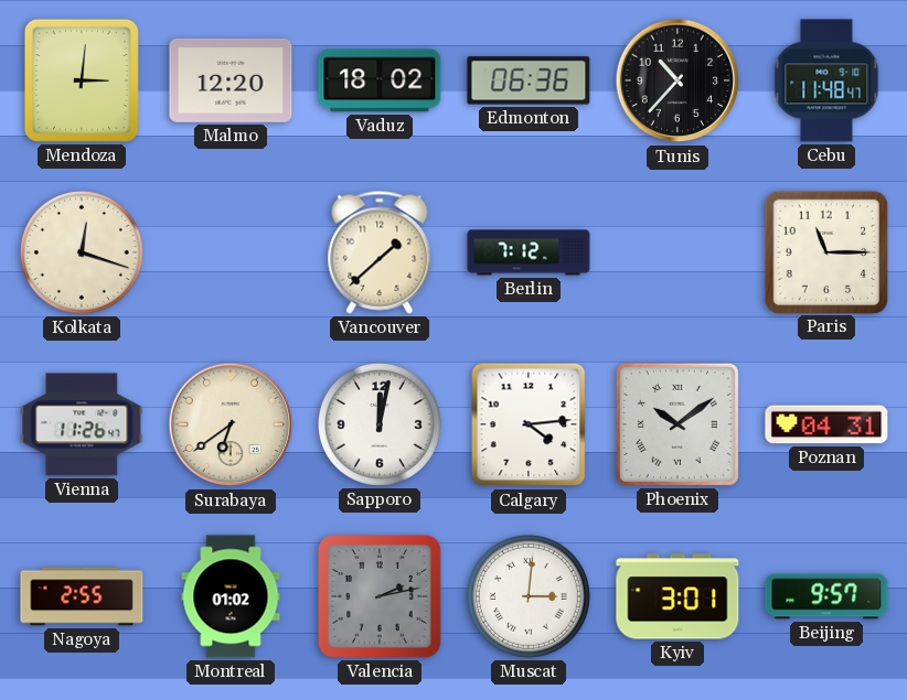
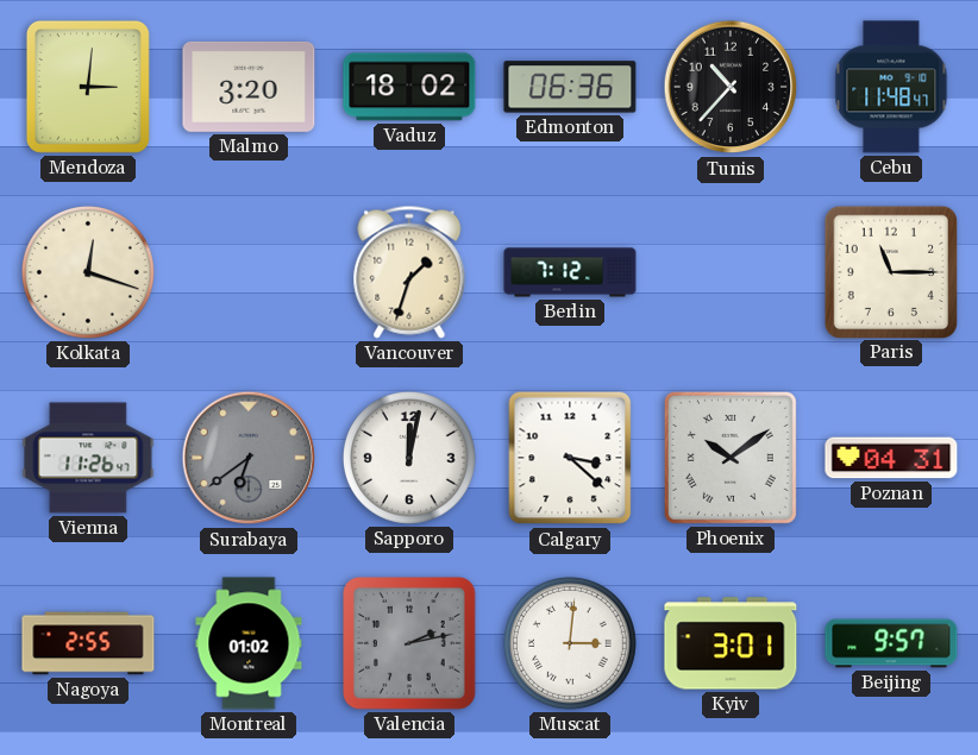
Malmo: 12:20 -> 3:20 (249, 87)
Vancouver: 1:38 -> 1:33 (409, 272)
Surabaya dial: cream -> grey (249, 458)
Calgary: 4:14 -> 3:22 (570, 458)
